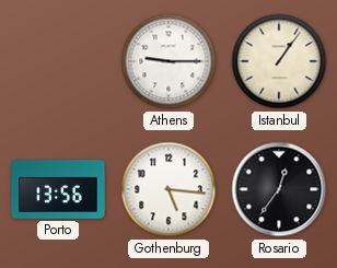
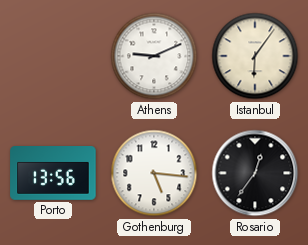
Athens: 9:15 -> 9:11 (154, 56)
Istanbul: 1:06 -> 6:06 (255, 56)
